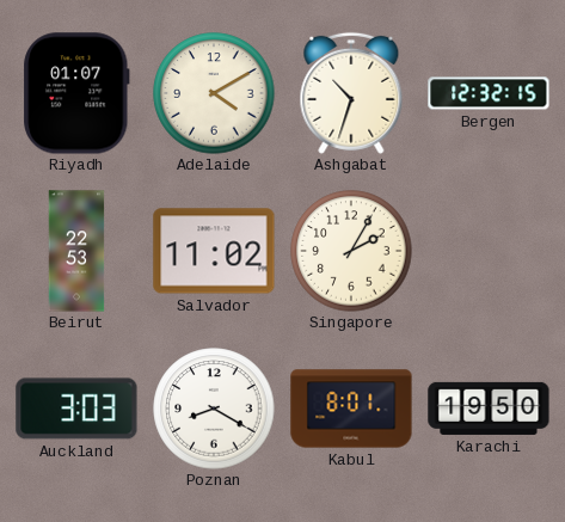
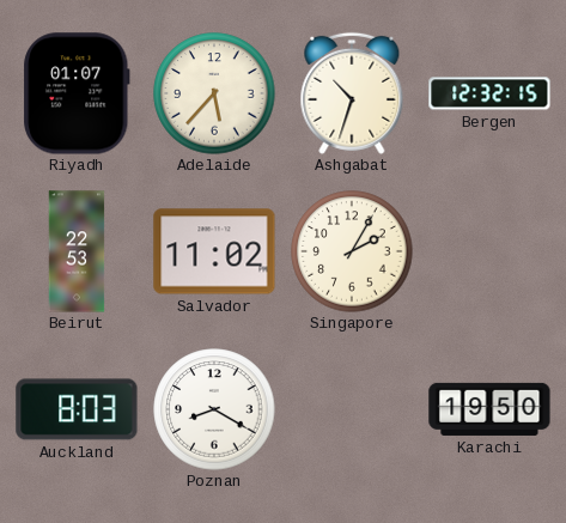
Adelaide: 4:10 -> 5:37 (214, 93)
Auckland: 3:03 -> 8:03 (77, 409)
Kabul: 8:01 -> none (351, 409)
